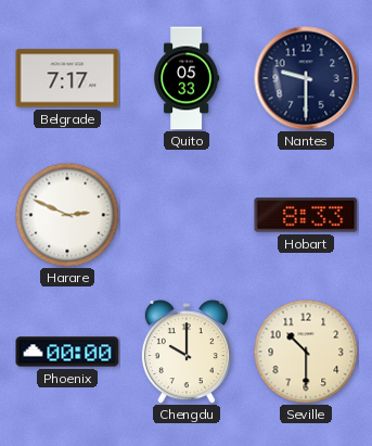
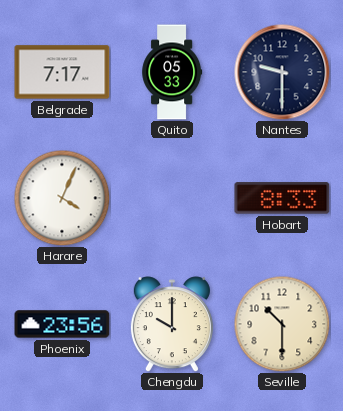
Harare: 2:49 -> 4:04 (62, 198)
Phoenix: 00:00 -> 23:56 (62, 324)
